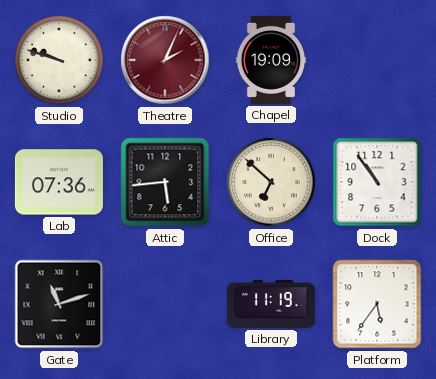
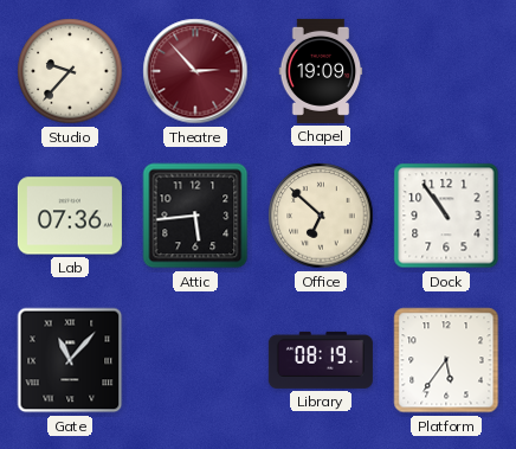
Studio: 9:48 -> 9:37 (70, 71)
Theatre: 2:04 -> 2:53 (195, 71)
Gate: 11:12 -> 11:07 (70, 360)
Library: 11:19 -> 08:19 (321, 360)
